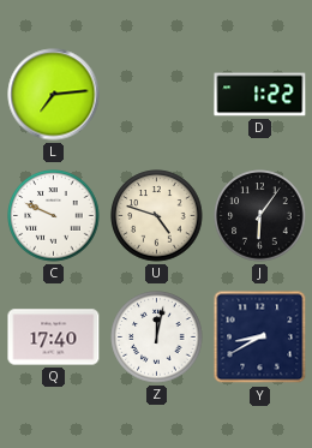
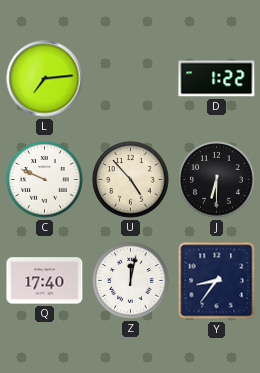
U: 4:48 -> 4:53 (131, 180)
J: 6:06 -> 6:30 (217, 180)
Y: 8:40 -> 8:36 (217, 281)
